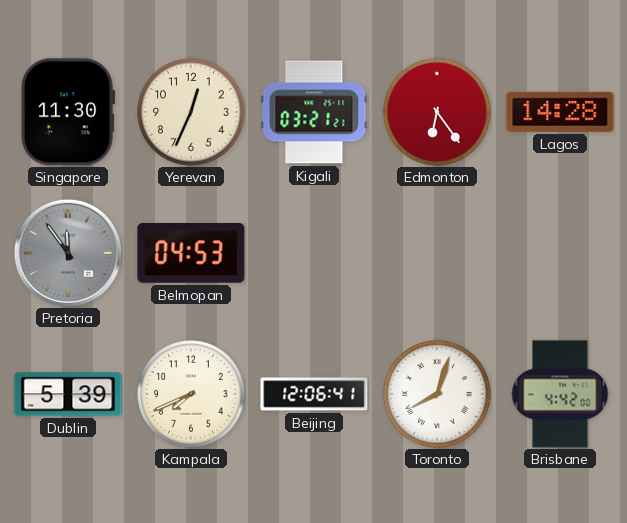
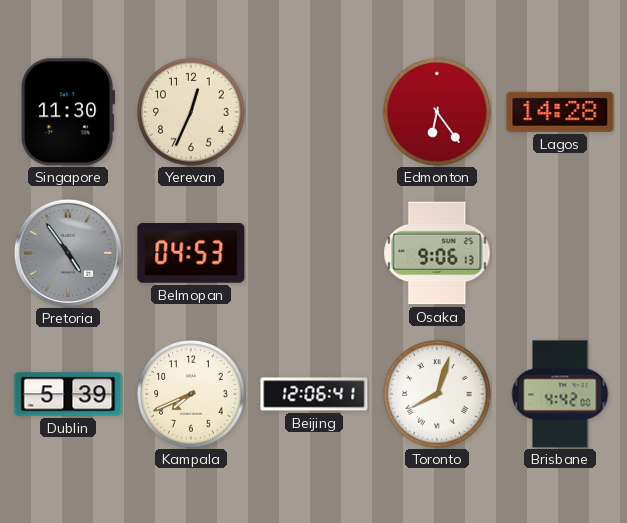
Kigali: 03:21 -> none (314, 112)
Pretoria: 11:54 -> 4:54 (68, 253)
Osaka: none -> 9:06 (437, 253)
